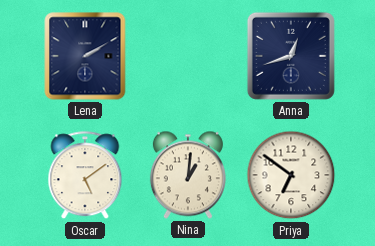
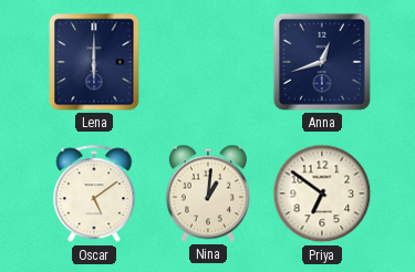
Lena: 2:10 -> 6:00 (94, 62)
